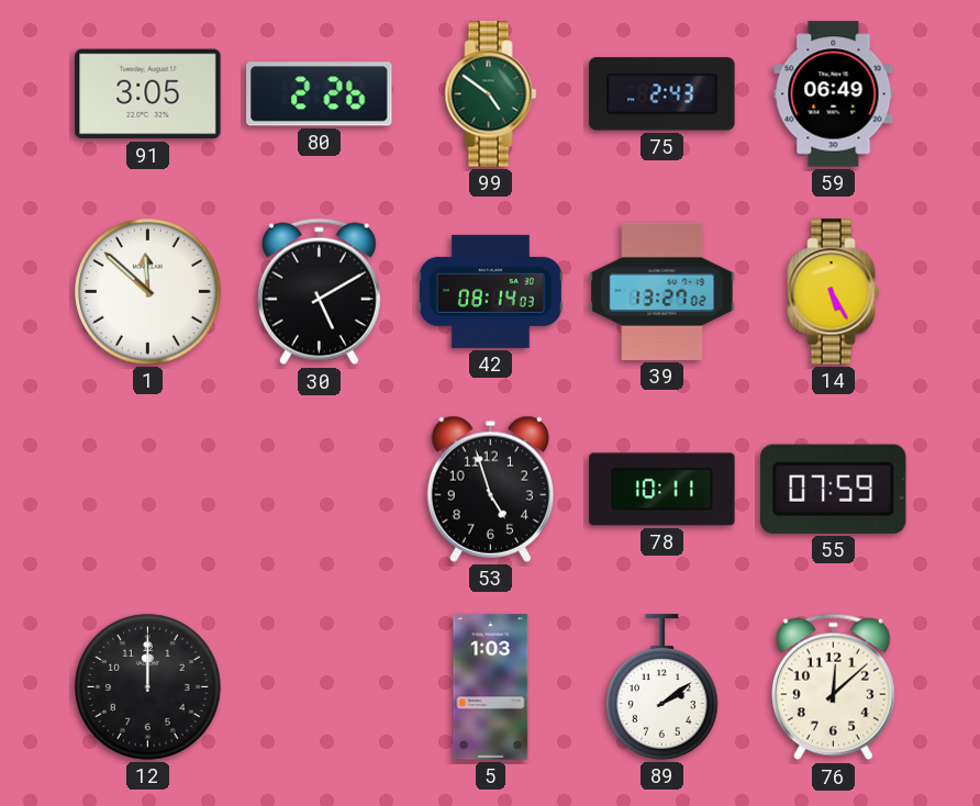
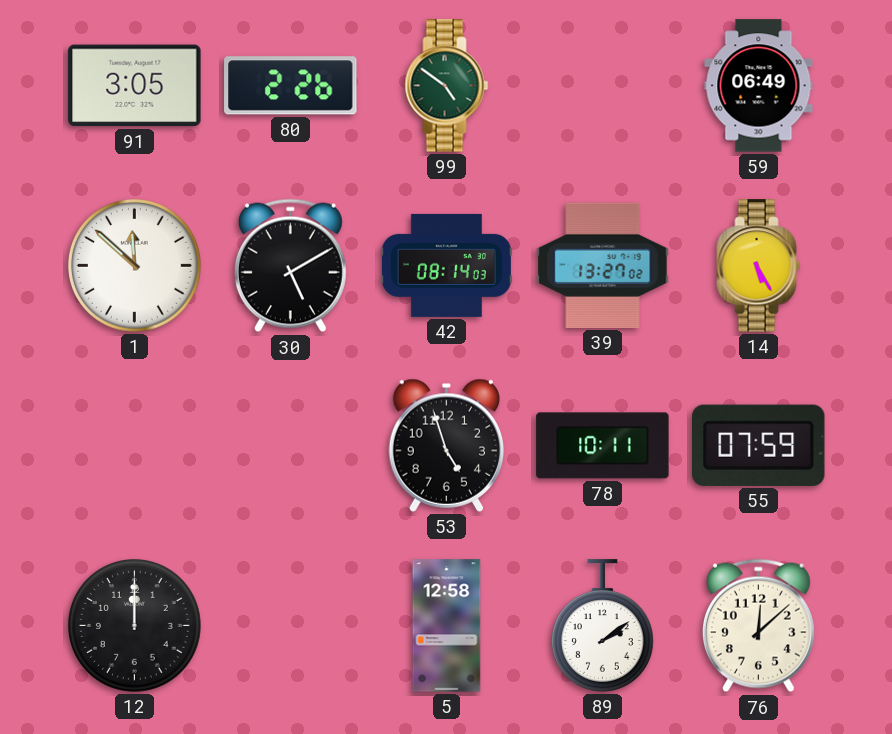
75: 2:43 -> none (662, 94)
5: 1:03 -> 12:58 (447, 626)
